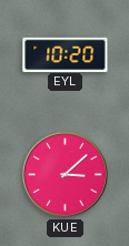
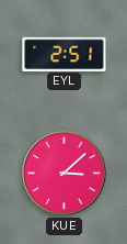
EYL: 10:20 -> 2:51 (65, 54)
